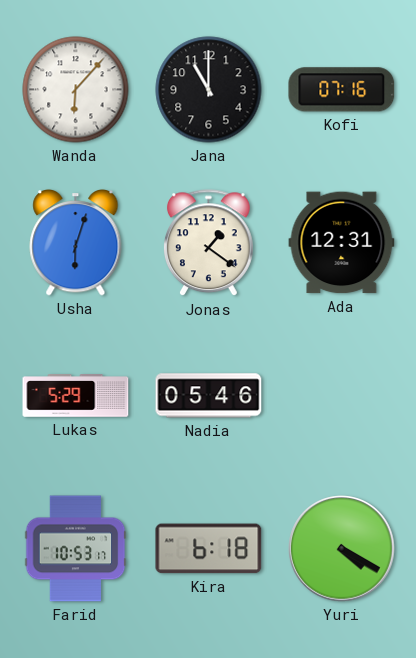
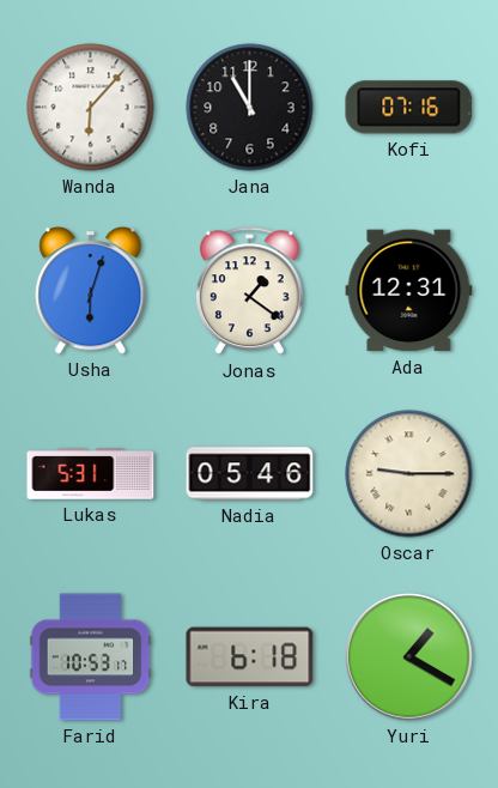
Lukas: 5:29 -> 5:31 (91, 474)
Oscar: none -> 9:15 (409, 474)
Yuri: 4:20 -> 1:20 (409, 657)
